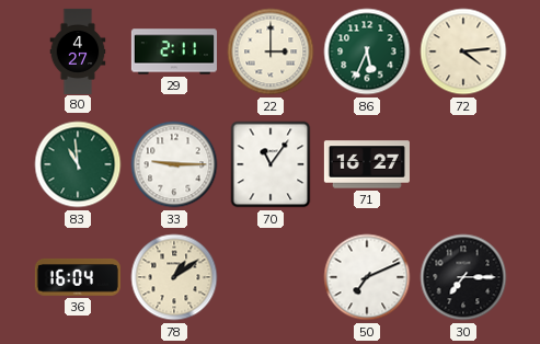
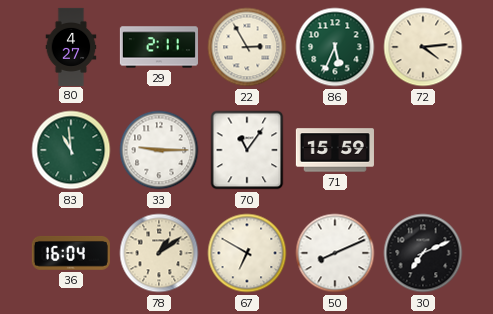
22: 3:00 -> 2:55 (247, 47)
71: 16:27 -> 15:59 (335, 150)
67: none -> 6:50 (247, 253)
50: 7:11 -> 8:11 (335, 253)
30: 7:15 -> 7:11 (423, 253)
